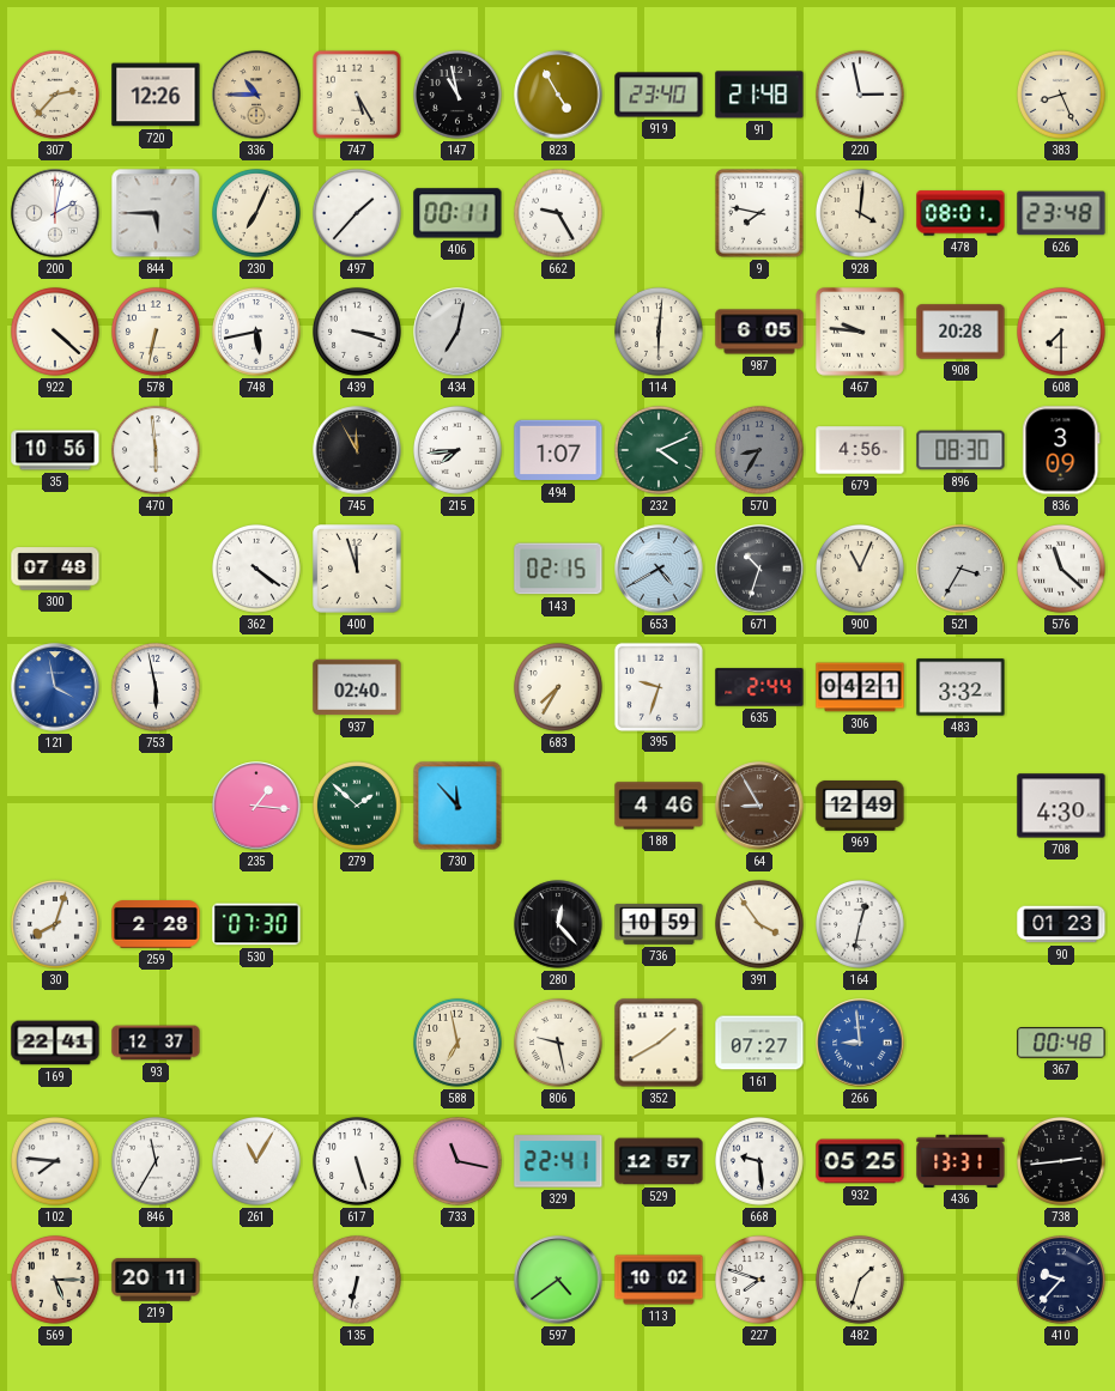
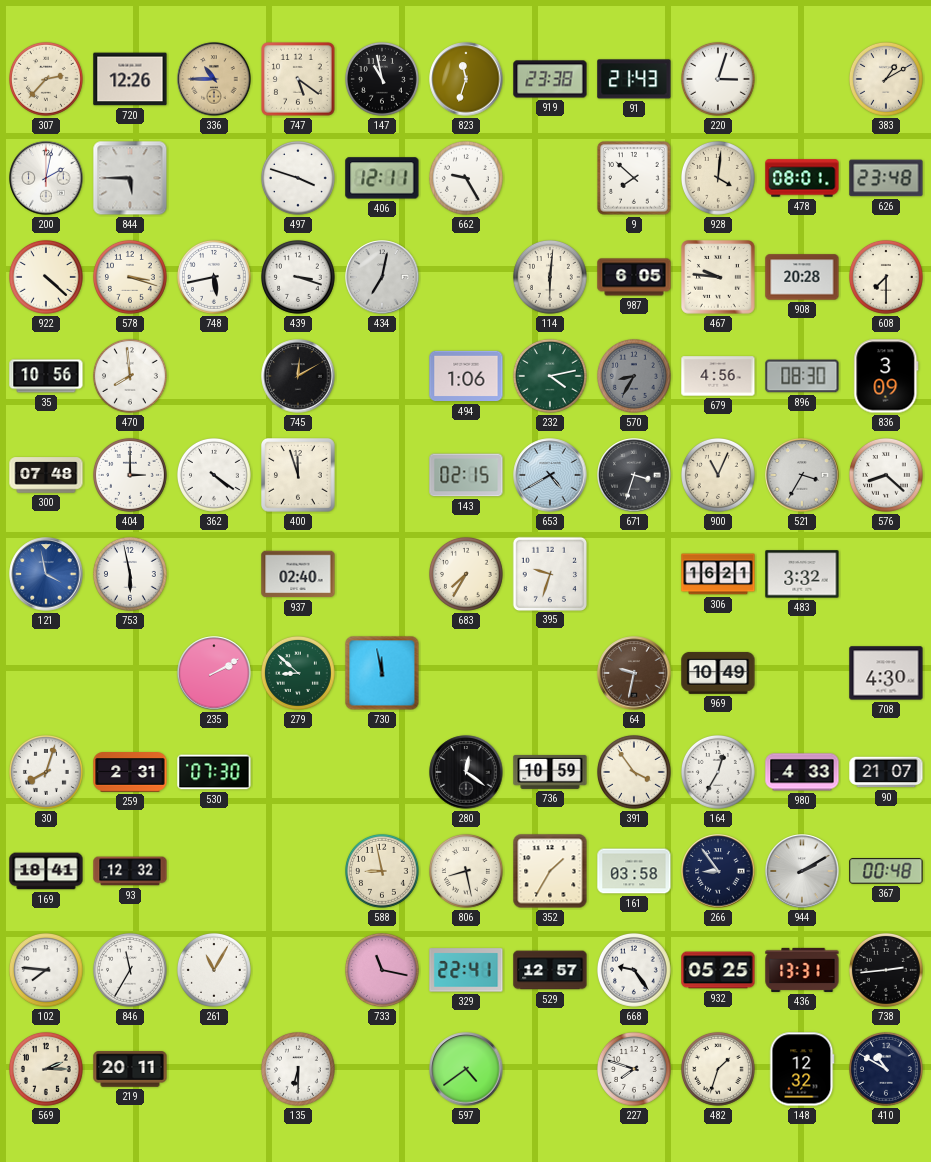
747: 5:25 -> 5:21 (299, 80)
823: 4:55 -> 11:33 (466, 79)
919: 23:40 -> 23:38 (550, 79)
91: 21:48 -> 21:43 (634, 79)
220: 2:58 -> 3:03 (719, 80)
383: 8:26 -> 1:10 (887, 80)
230: 7:04 -> none (257, 214)
497: 1:37 -> 3:48 (299, 179)
406: 00:11 -> 12:11 (382, 178)
9: 7:47 -> 7:52 (635, 179)
578: 6:32 -> 3:18 (131, 278)
470: 5:59 -> 7:59 (131, 377)
745: 11:55 -> 12:10 (298, 376)
215: 7:44 -> none (459, 451)
494: 1:07 -> 1:06 (466, 376)
232: 4:11 -> 4:13 (551, 377)
404: none -> 3:00 (131, 476)
671: 10:33 -> 3:33 (634, 475)
576: 11:22 -> 8:22 (887, 476)
635: 2:44 -> none (759, 687)
306: 04:21 -> 16:21 (718, 574)
235: 1:16 -> 2:10 (214, 673)
279: 1:52 -> 8:52 (299, 674)
730: 11:53 -> 11:58 (382, 673)
188: 4:46 -> none (659, 806)
64: 8:55 -> 9:32 (634, 673)
969: 12:49 -> 10:49 (718, 673)
259: 2:28 -> 2:31 (130, 772)
280: 12:23 -> 12:21 (466, 772)
164: 12:32 -> 12:35 (719, 773)
980: none -> 4:33 (802, 772)
90: 01:23 -> 21:07 (886, 772)
169: 22:41 -> 18:41 (46, 871)
93: 12:37 -> 12:32 (130, 871)
588: 6:58 -> 8:58 (383, 872)
806: 9:28 -> 8:28 (467, 872)
352: 1:40 -> 1:35 (550, 871)
161: 07:27 -> 03:58 (634, 871)
266: 8:59 -> 8:54 (718, 871)
266 dial: blue -> navy (718, 871)
944: none -> 2:10 (802, 871)
617: 5:27 -> none (358, 1162)
668: 9:29 -> 9:24 (635, 971)
569: 5:15 -> 2:15 (47, 1070)
135: 6:32 -> 6:30 (299, 1070)
113: 10:02 -> none (659, 1280)
148: none -> 12:32 (802, 1069)
410: 9:37 -> 10:50 (887, 1070)
